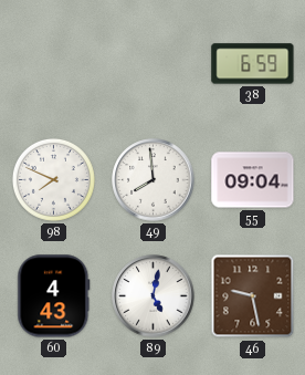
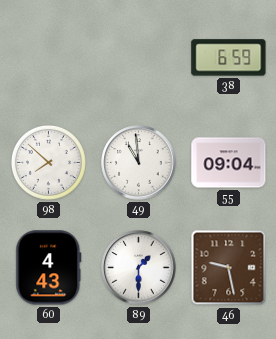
98: 7:49 -> 7:52 (48, 162)
49: 7:59 -> 10:59 (139, 163)
89: 5:02 -> 1:30 (139, 268)
